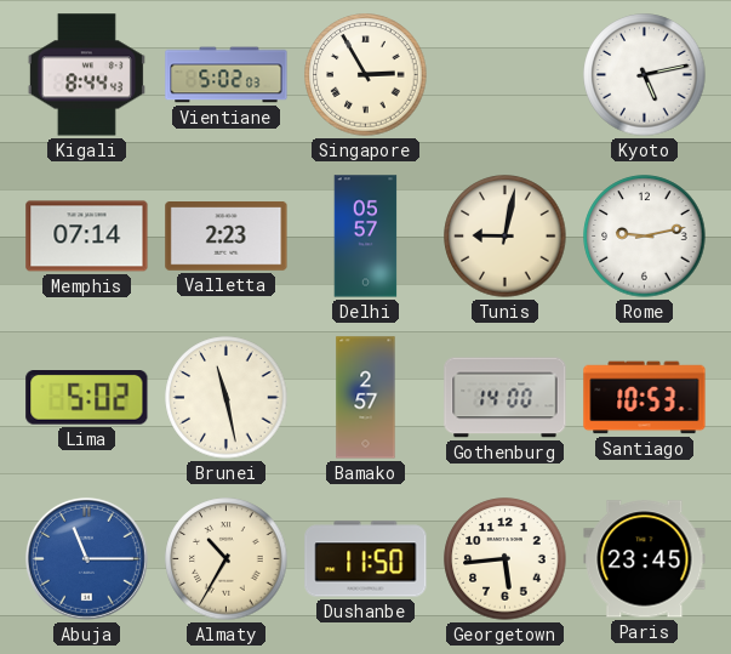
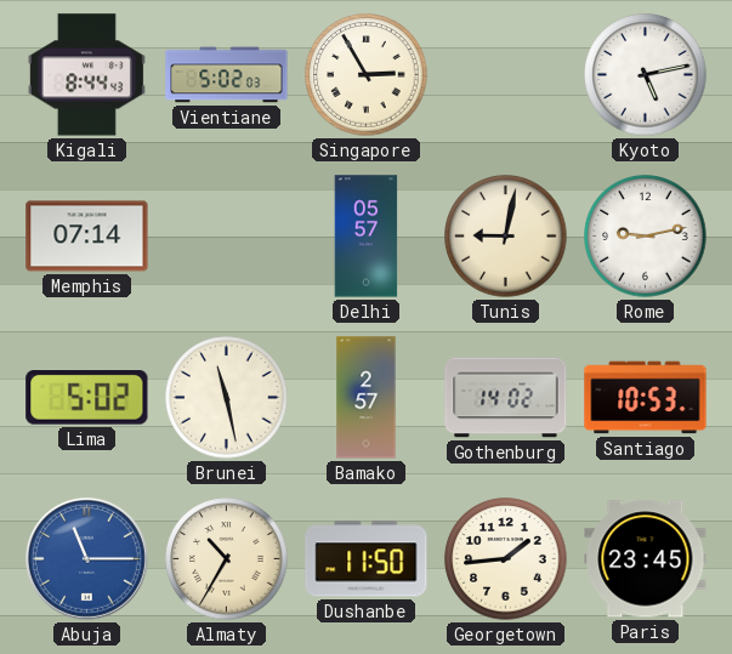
Valletta: 2:23 -> none (227, 237)
Gothenburg: 14:00 -> 14:02 (506, 398)
Georgetown: 5:44 -> 1:44 (506, 559)
